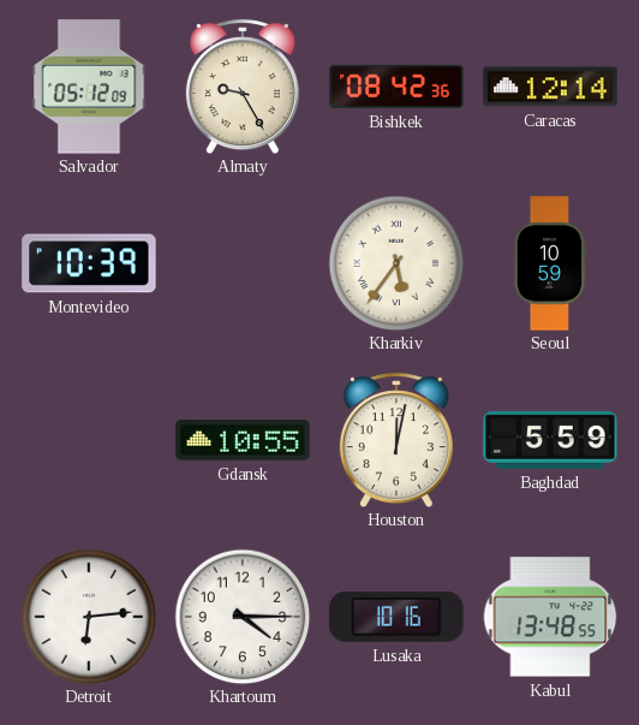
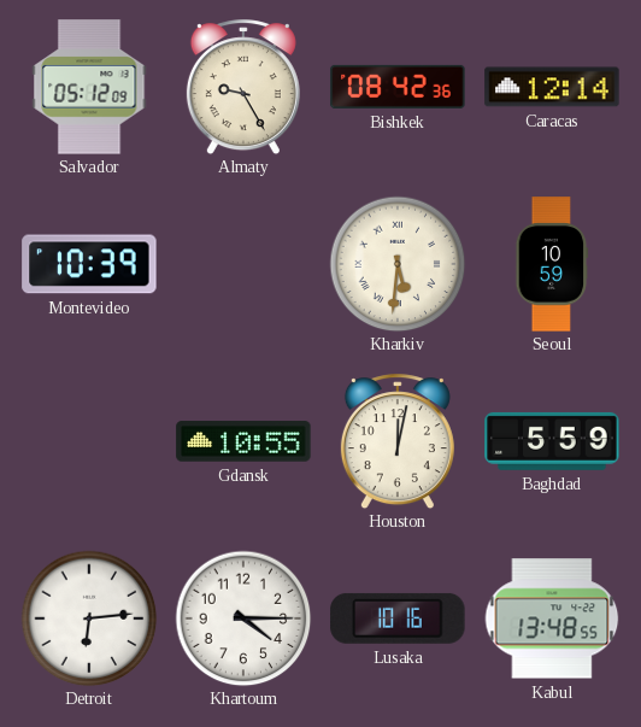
Kharkiv: 5:36 -> 5:31 (398, 264)
